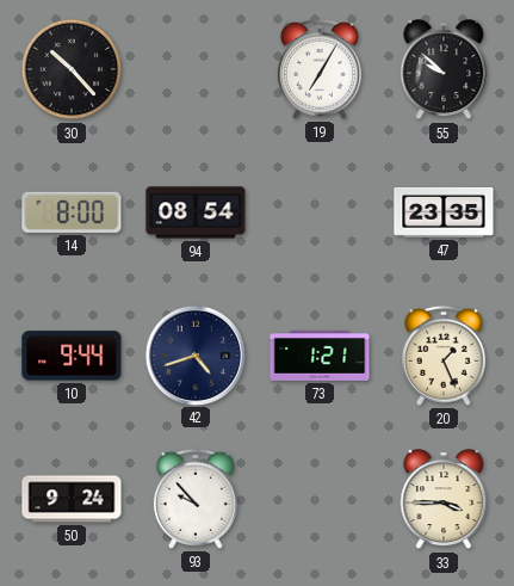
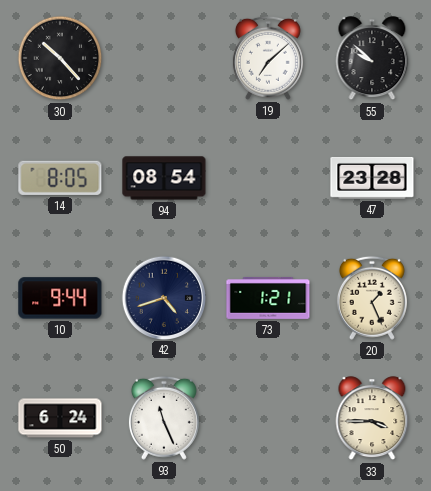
19: 7:05 -> 7:08 (268, 58)
14: 8:00 -> 8:05 (60, 178)
47: 23:35 -> 23:28 (372, 178)
50: 9:24 -> 6:24 (60, 418)
93: 9:53 -> 11:26 (164, 418)
